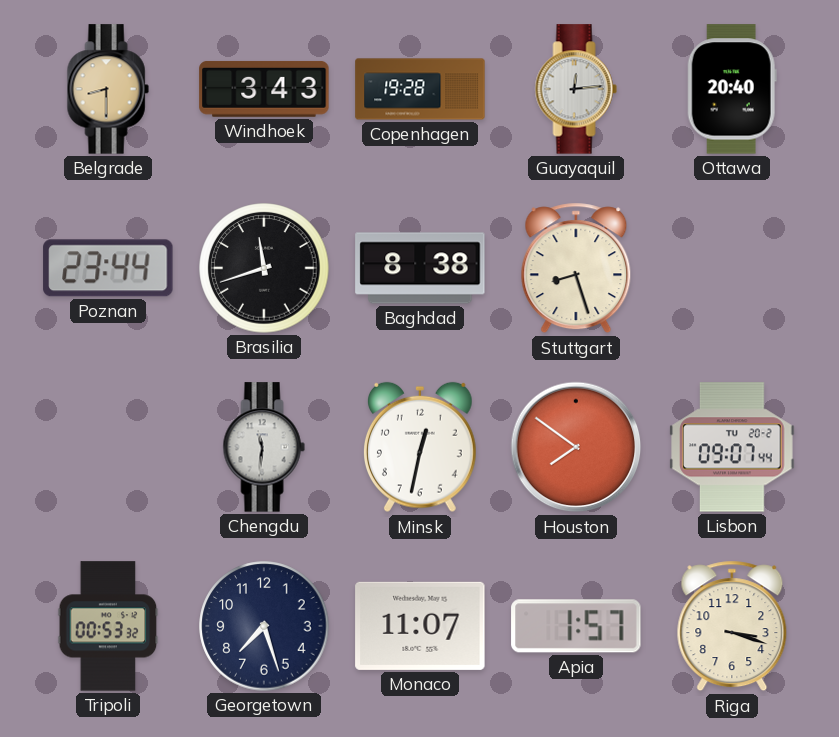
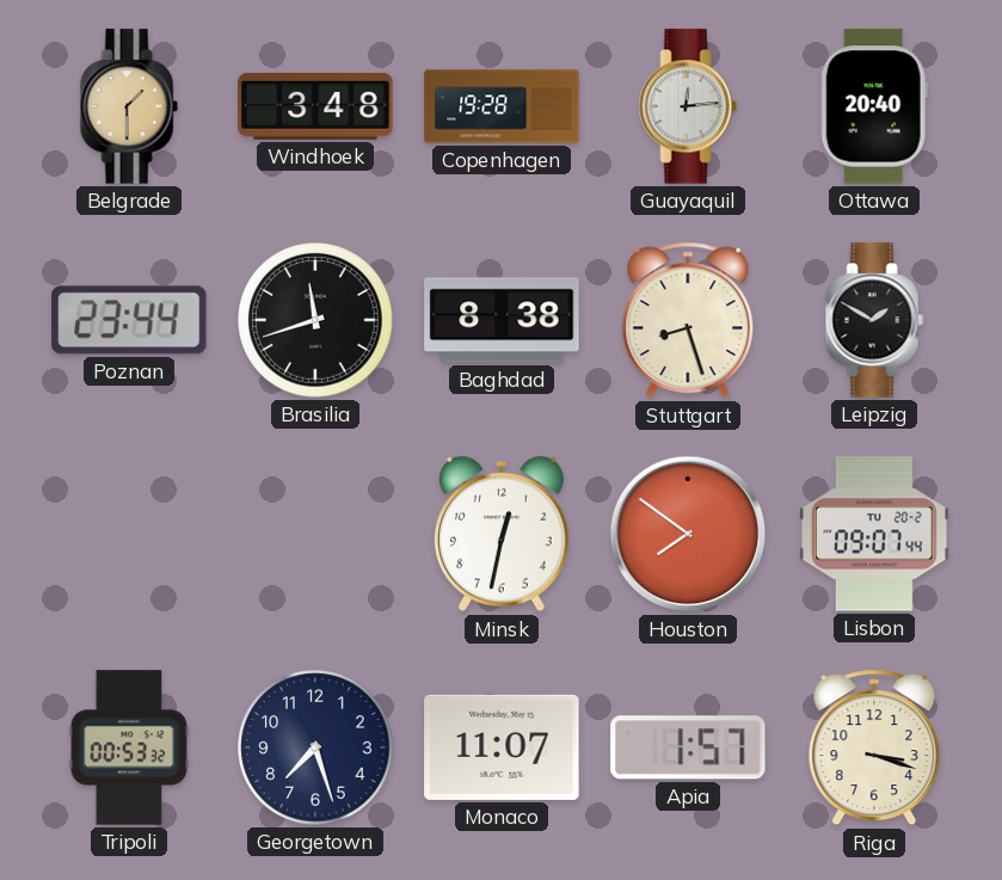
Belgrade: 8:30 -> 1:30 (129, 106)
Windhoek: 3:43 -> 3:48 (315, 106)
Leipzig: none -> 1:50 (874, 320)
Chengdu: 11:31 -> none (264, 447)
